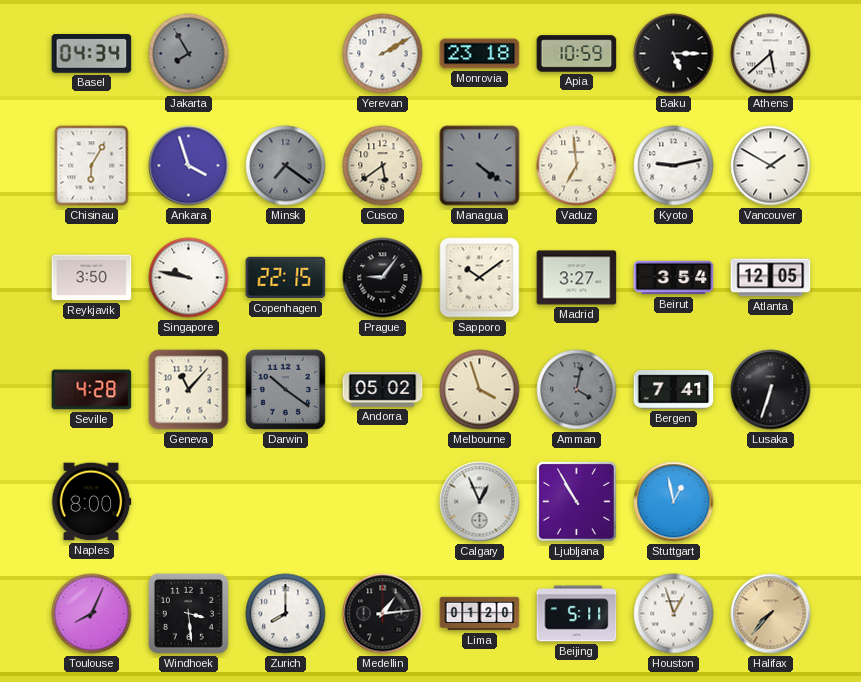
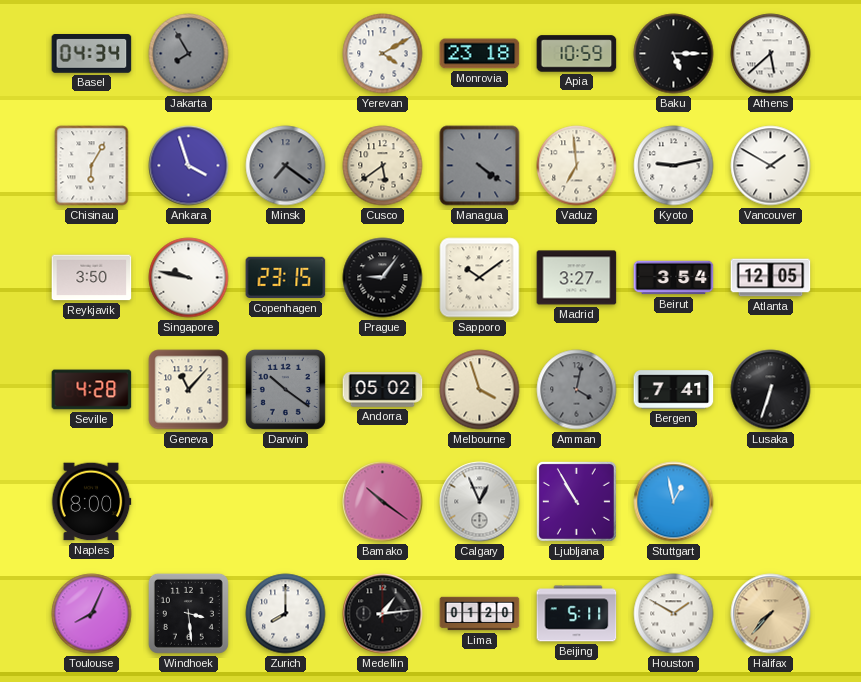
Yerevan: 2:10 -> 4:10 (383, 54)
Copenhagen: 22:15 -> 23:15 (286, 278)
Bamako: none -> 10:21 (383, 502)
Houston: 12:57 -> 1:50 (674, 614)
